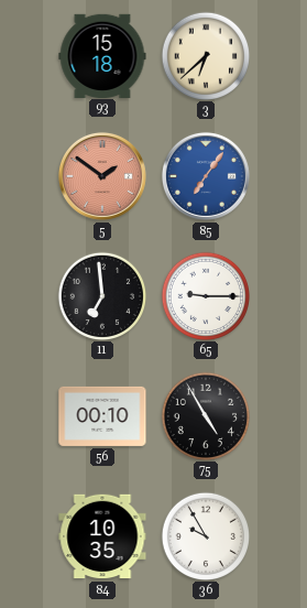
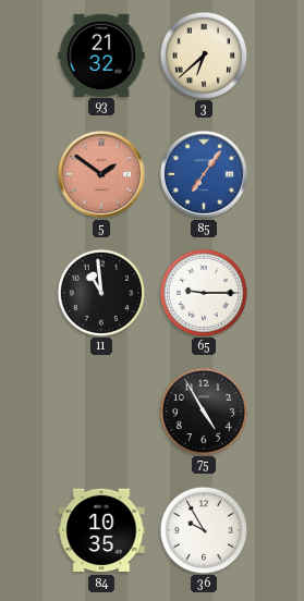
93: 15:18 -> 21:32 (101, 54)
11: 6:59 -> 10:59 (100, 292)
56: 00:10 -> none (102, 416)
